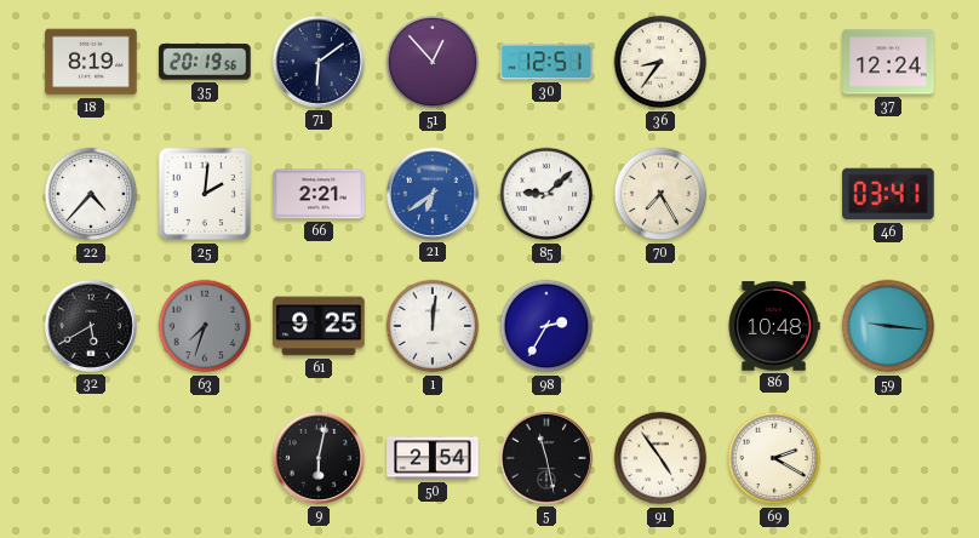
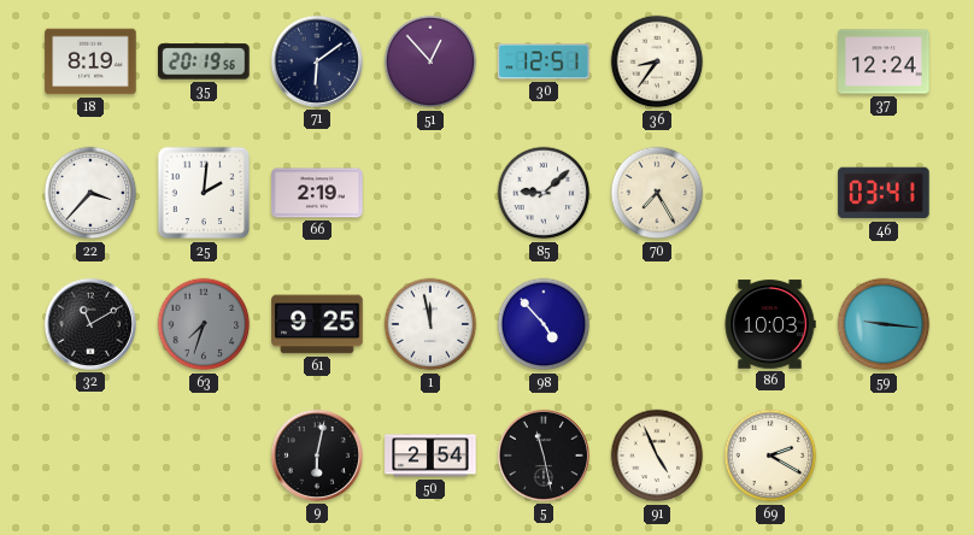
22: 4:37 -> 3:37 (90, 193)
66: 2:21 -> 2:19 (317, 193)
21: 6:39 -> none (433, 194)
32: 5:40 -> 11:10 (90, 324)
1: 12:01 -> 11:58 (430, 324)
98: 2:35 -> 4:53 (544, 324)
86: 10:48 -> 10:03 (770, 324)
91: 4:54 -> 4:56 (657, 455)
